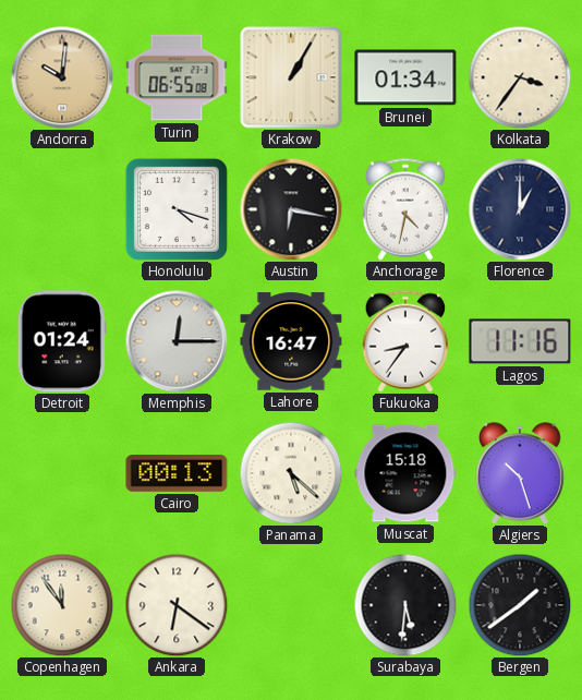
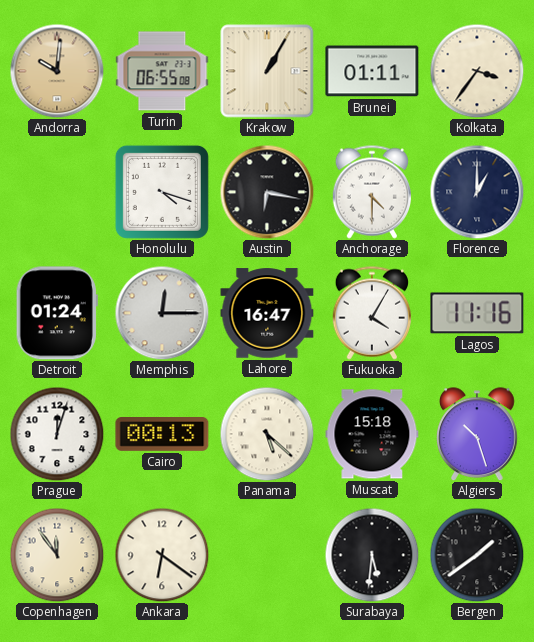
Brunei: 01:34 -> 01:11 (372, 71)
Anchorage: 4:32 -> 4:30 (371, 192)
Fukuoka: 8:36 -> 4:05 (371, 313)
Prague: none -> 12:03 (57, 434)
